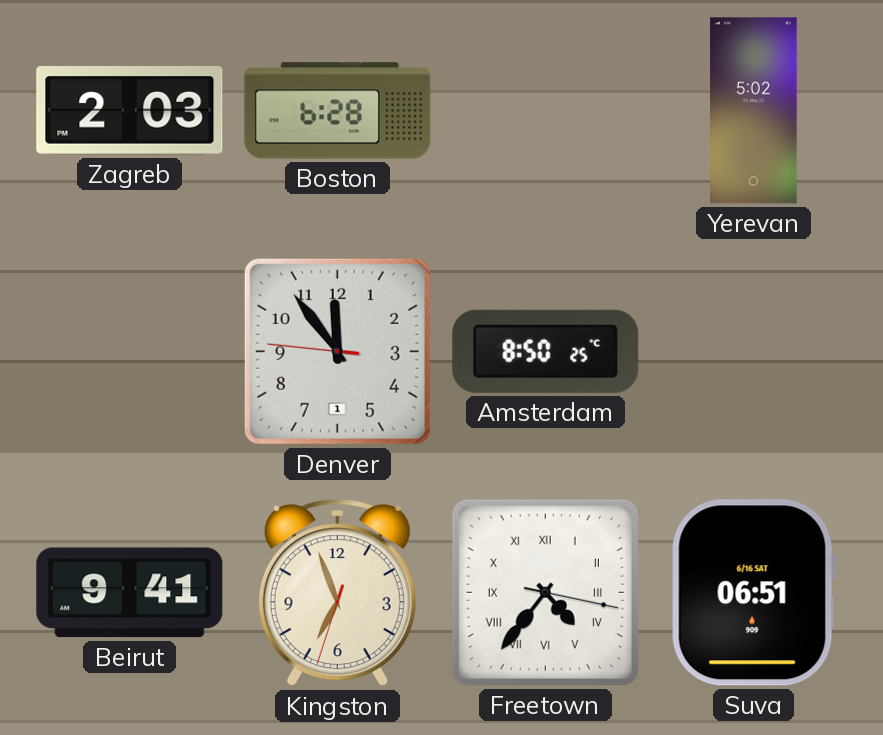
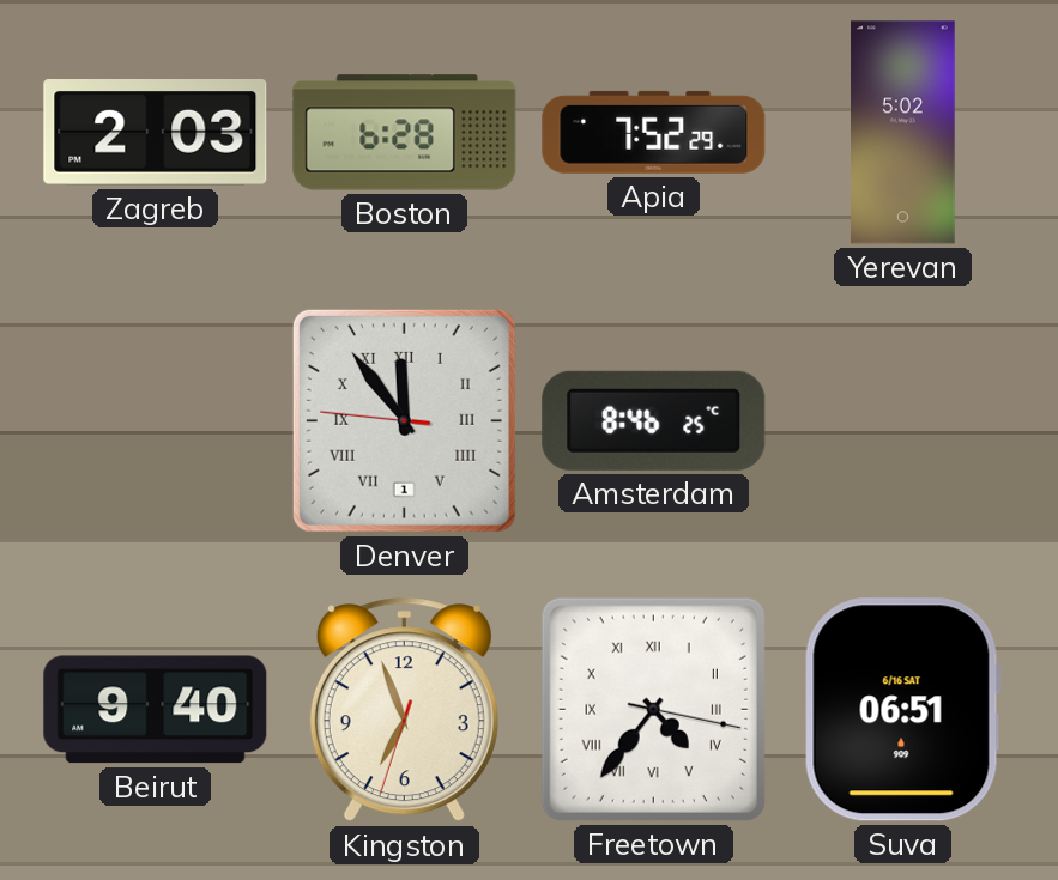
Apia: none -> 7:52 (654, 132)
Denver numerals: Arabic -> Roman (404, 420)
Amsterdam: 8:50 -> 8:46 (654, 420)
Beirut: 9:41 -> 9:40 (156, 710)
